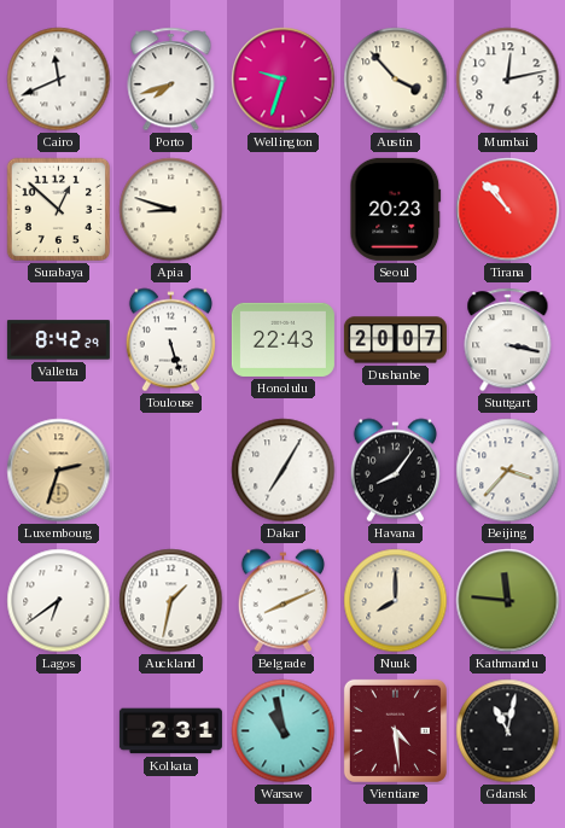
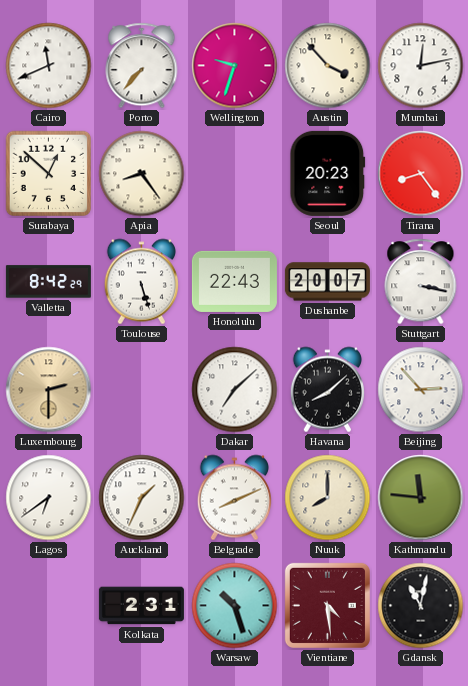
Porto: 7:42 -> 7:37 (142, 66)
Apia: 8:48 -> 8:24 (142, 174)
Tirana: 10:53 -> 8:24 (421, 174)
Luxembourg: 2:33 -> 2:30 (49, 390)
Dakar: 7:05 -> 7:08 (235, 390)
Havana: 8:06 -> 8:08 (327, 390)
Beijing: 3:37 -> 2:53 (421, 390)
Auckland: 1:32 -> 1:34 (142, 498)
Warsaw: 10:58 -> 10:27 (235, 606)
